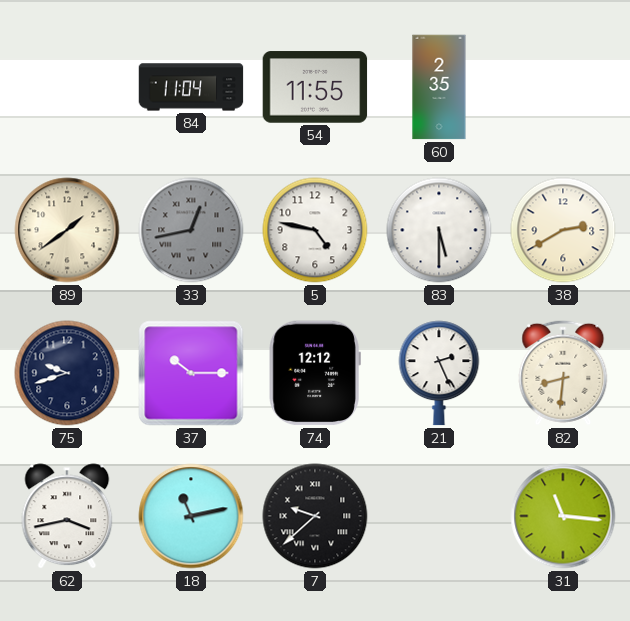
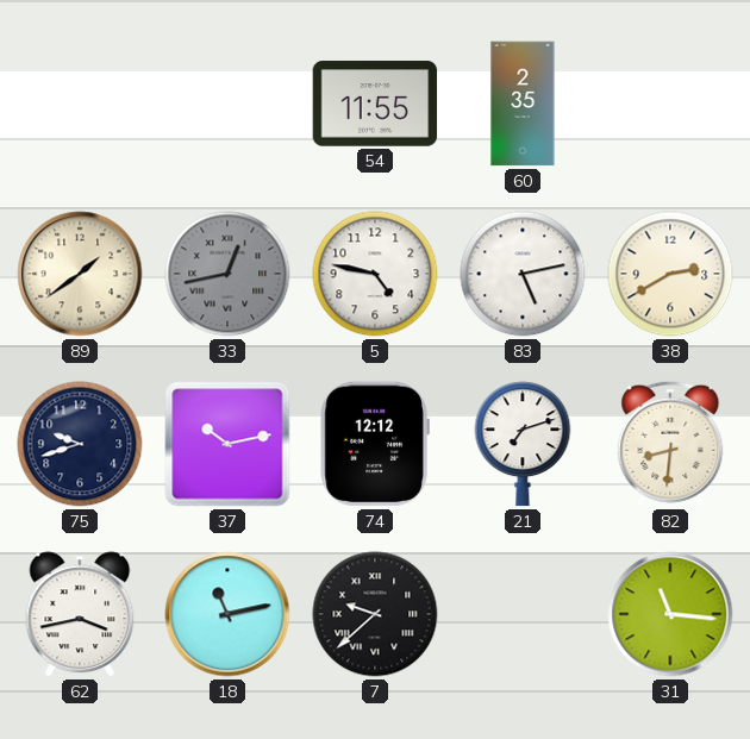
84: 11:04 -> none (191, 87)
83: 5:30 -> 5:13 (523, 274)
37: 10:15 -> 10:13 (227, 444)
21: 2:26 -> 7:12 (523, 444)
